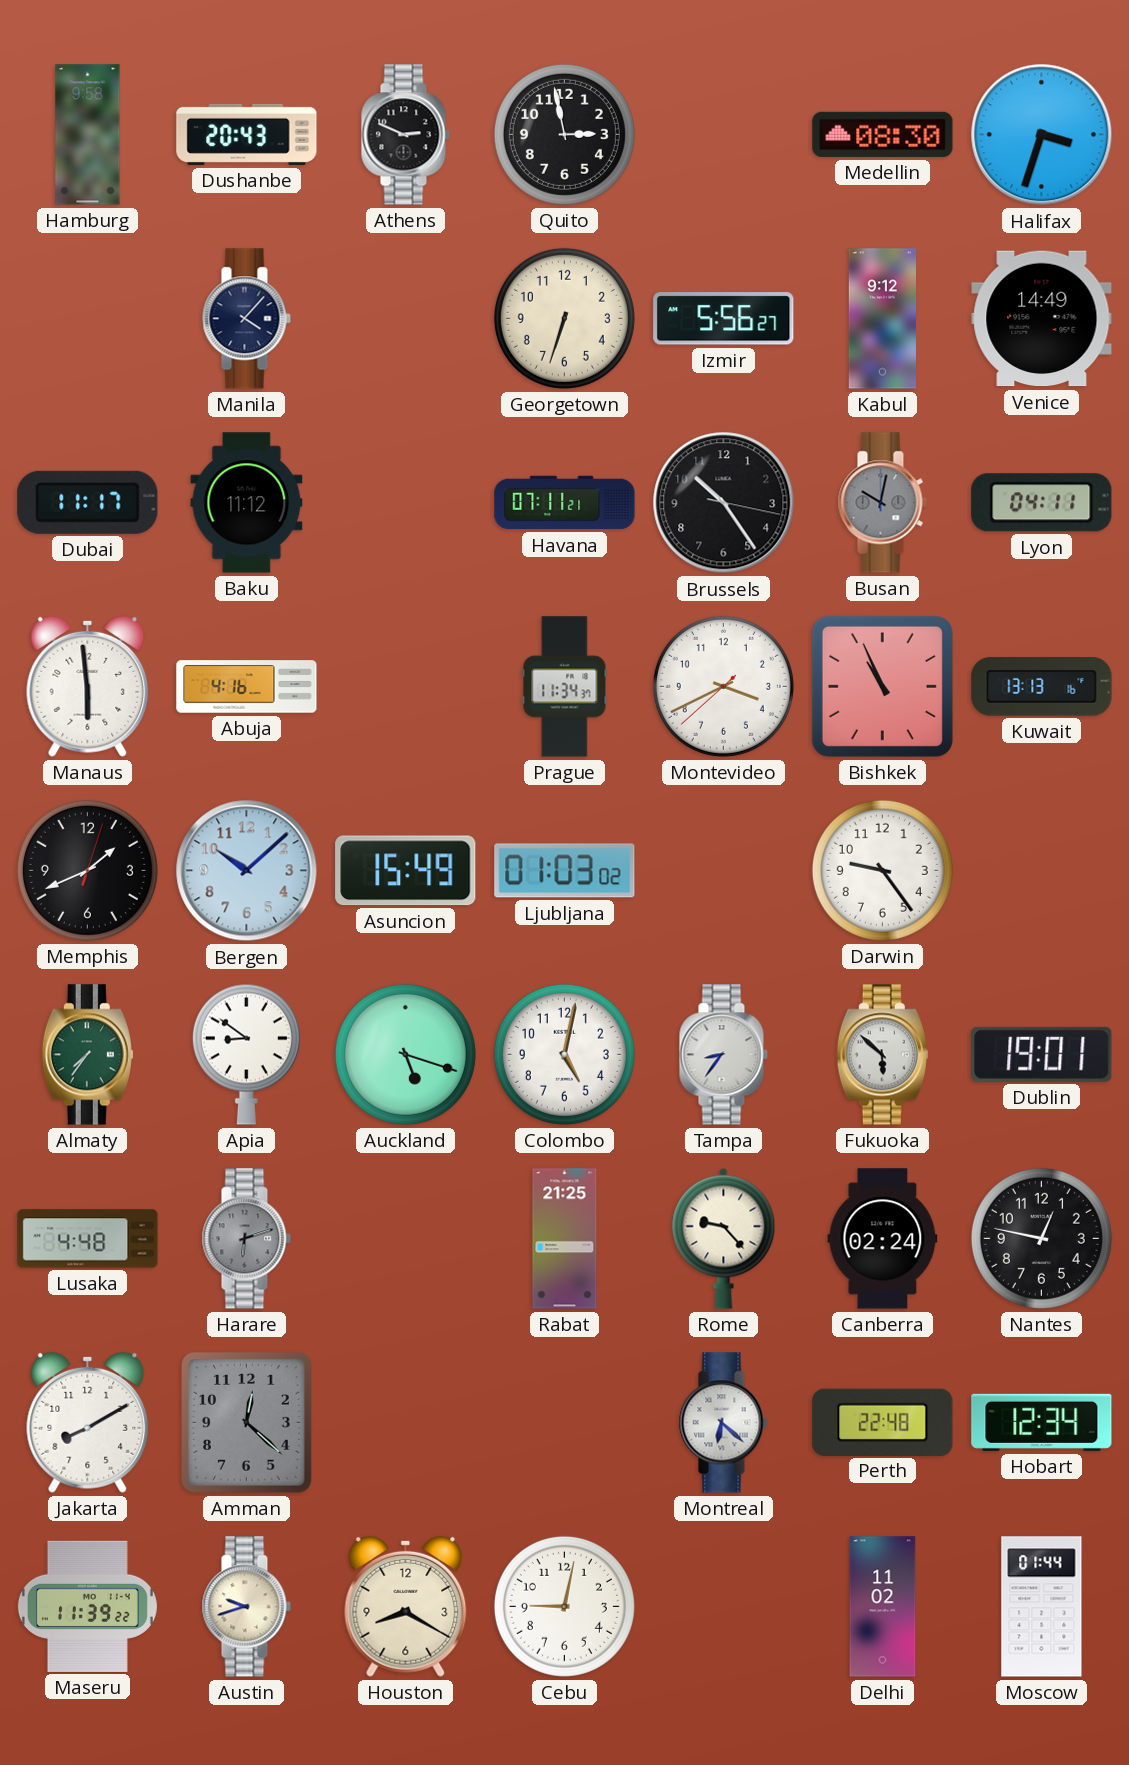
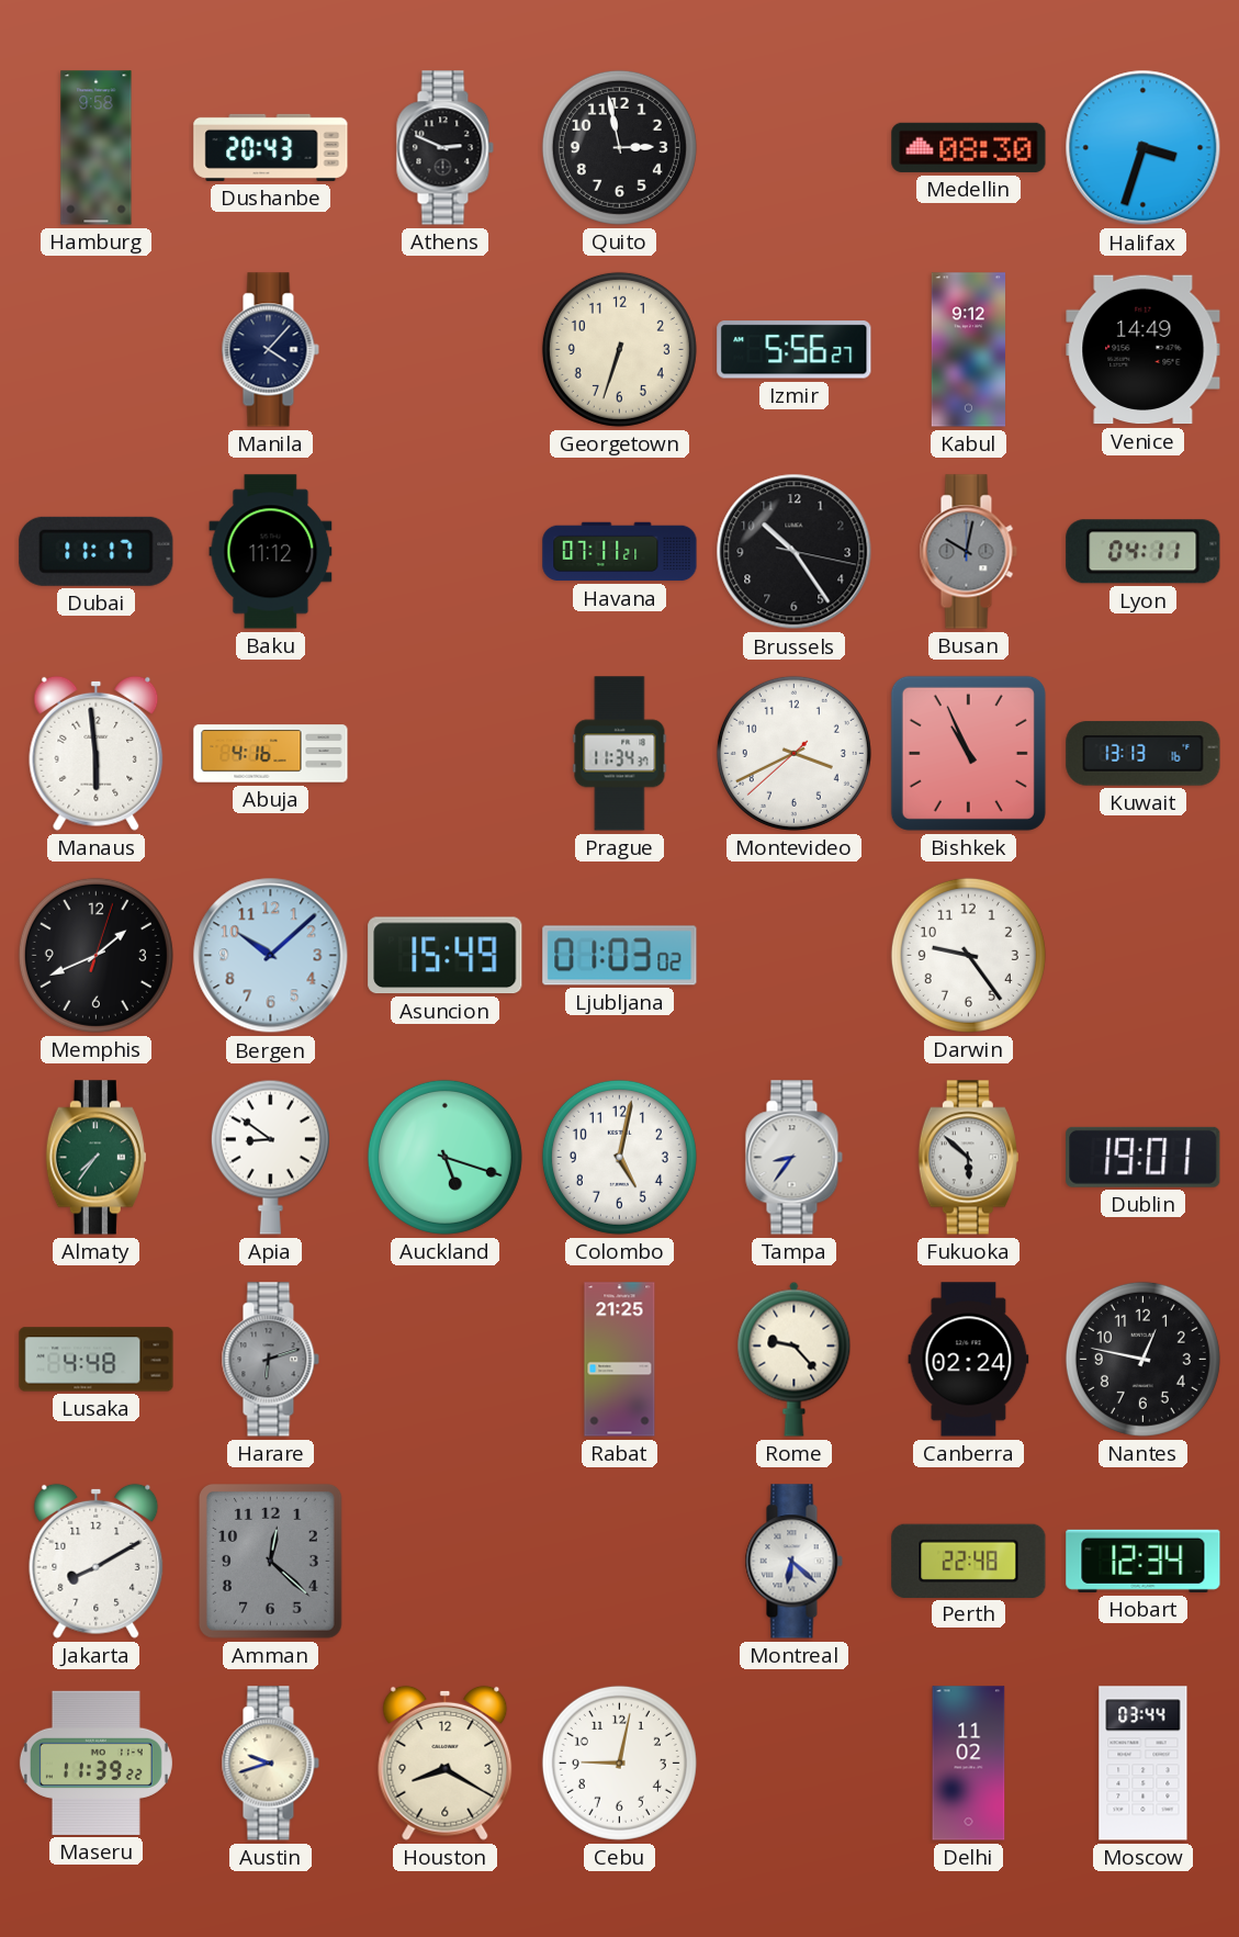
Moscow: 01:44 -> 03:44 (1144, 1764)
